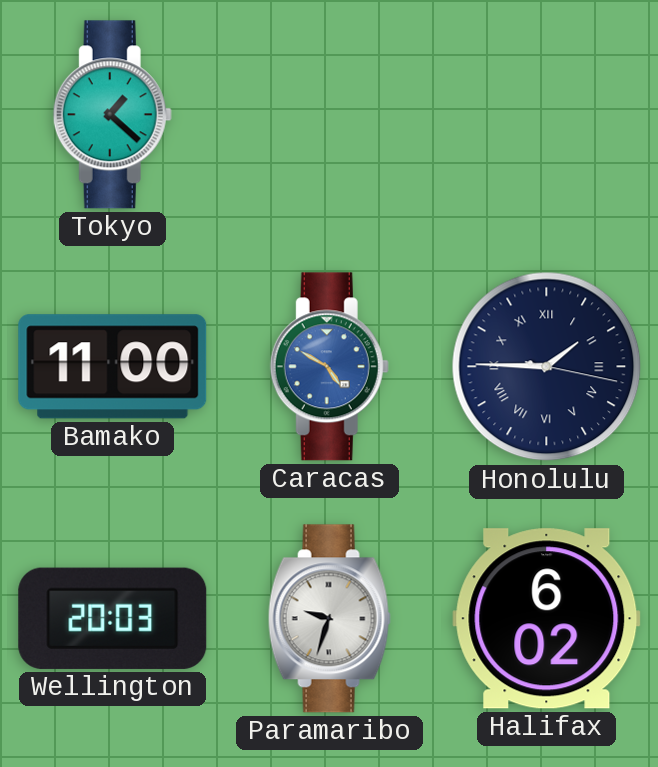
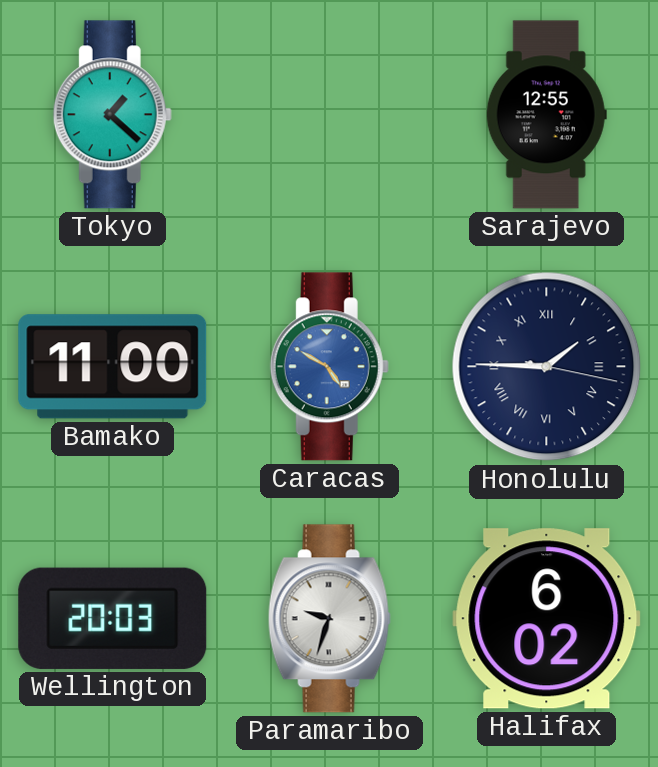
Sarajevo: none -> 12:55 (546, 115)
